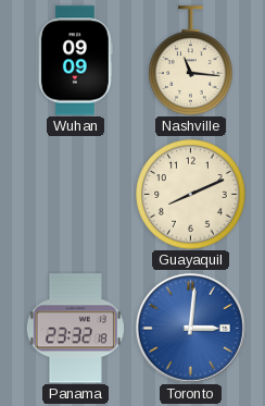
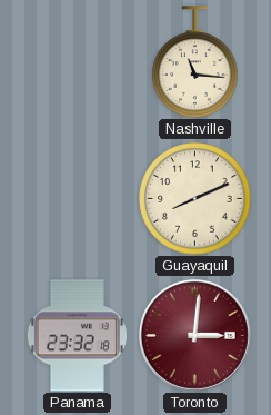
Wuhan: 09:09 -> none (76, 61)
Toronto dial: blue -> burgundy (194, 335)
